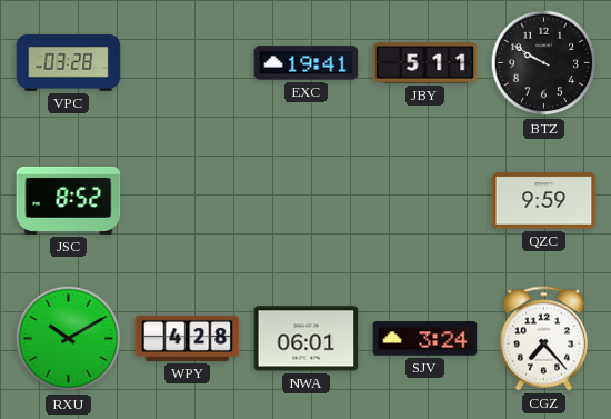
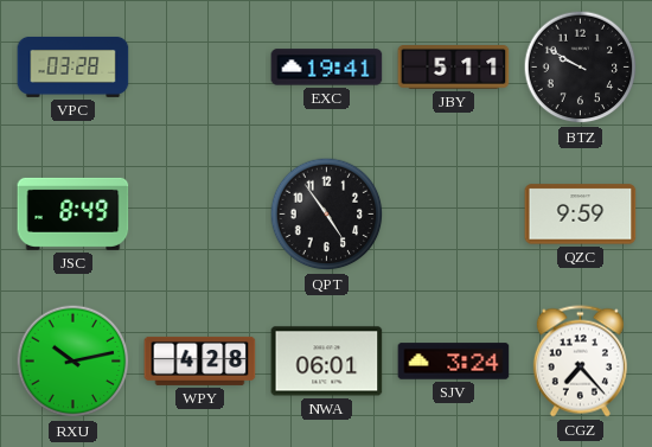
JSC: 8:52 -> 8:49 (73, 213)
QPT: none -> 4:54 (327, 215)
RXU: 10:10 -> 10:13 (73, 362)
